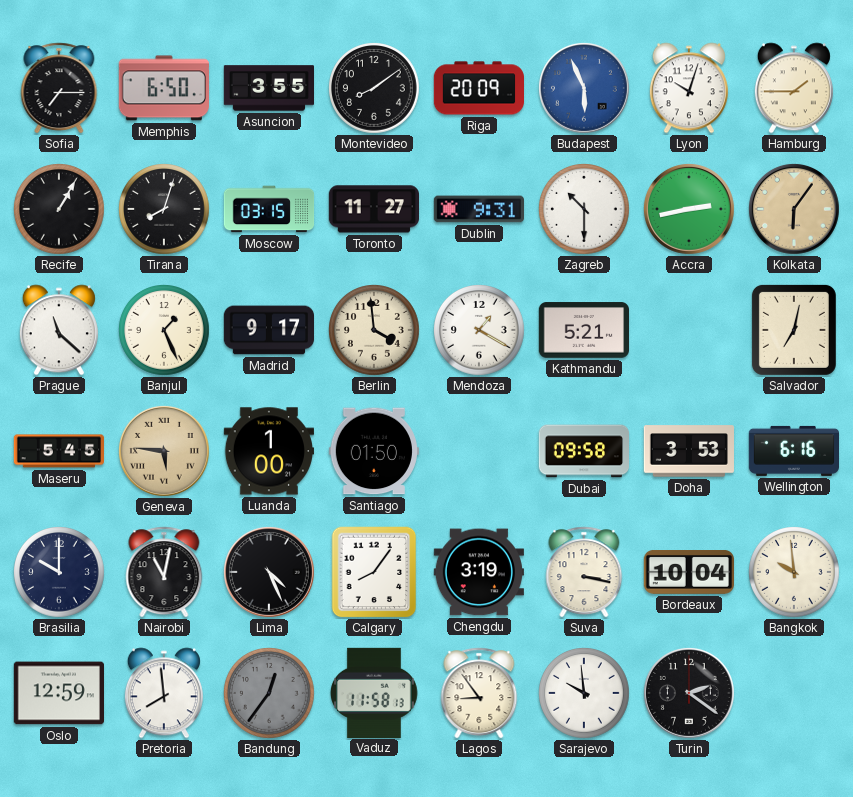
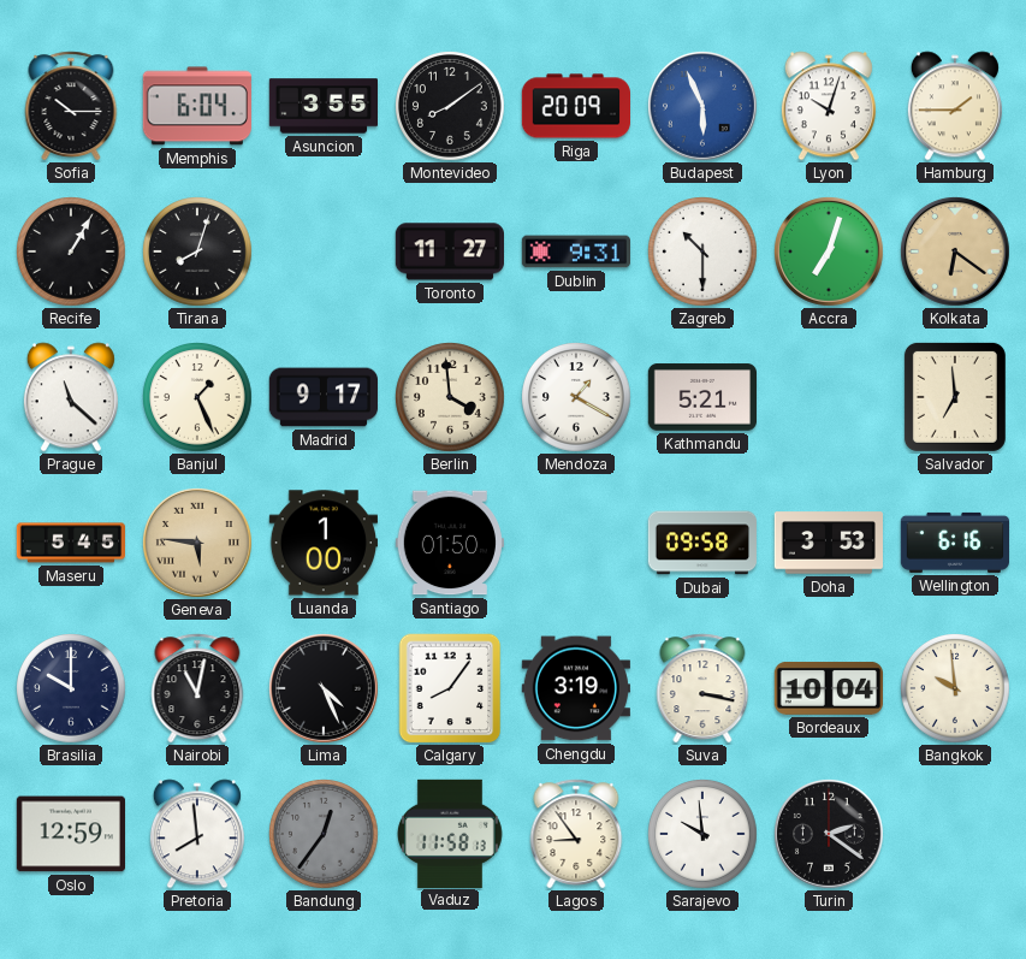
Sofia: 7:15 -> 10:15 (71, 106)
Memphis: 6:50 -> 6:04 (197, 106)
Moscow: 03:15 -> none (269, 209)
Accra: 2:43 -> 7:03 (829, 251)
Kolkata: 6:06 -> 6:21 (955, 251)
Salvador: 7:02 -> 6:59 (955, 397)
